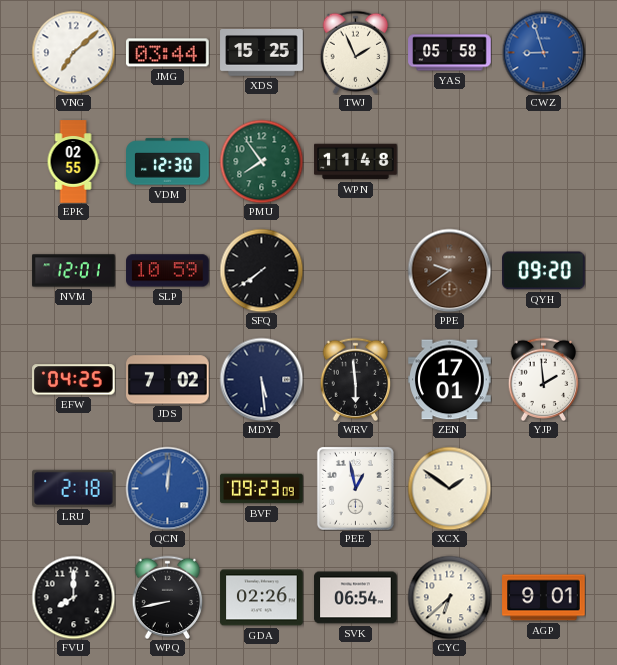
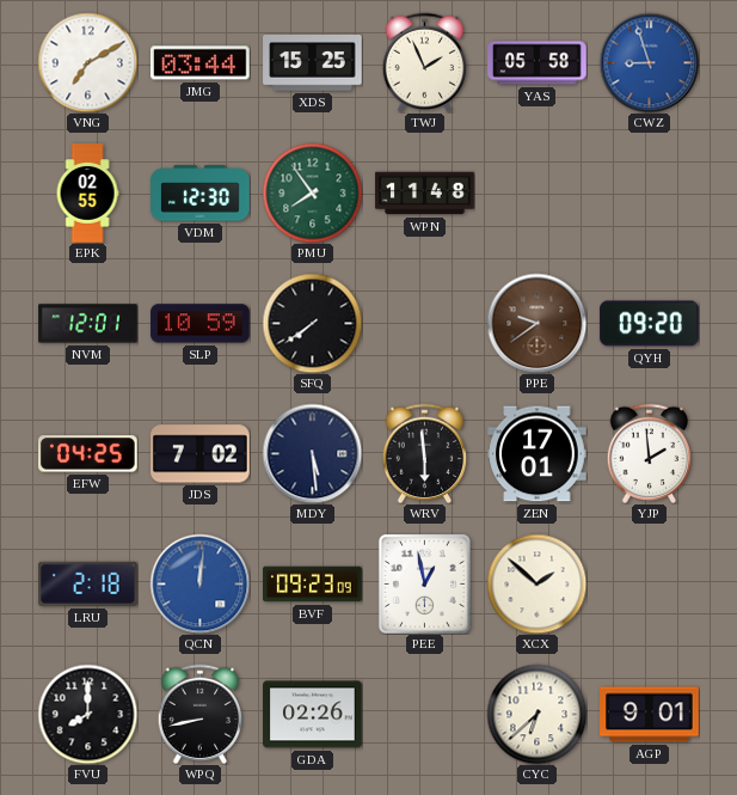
VNG: 7:08 -> 7:10 (87, 62)
XCX: 1:51 -> 1:52 (536, 583)
SVK: 06:54 -> none (356, 598)
